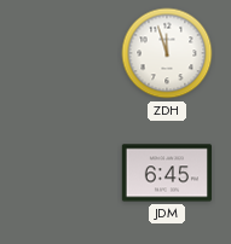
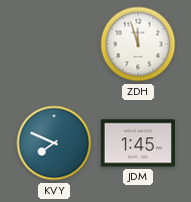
KVY: none -> 7:49 (54, 143)
JDM: 6:45 -> 1:45 (138, 143)
